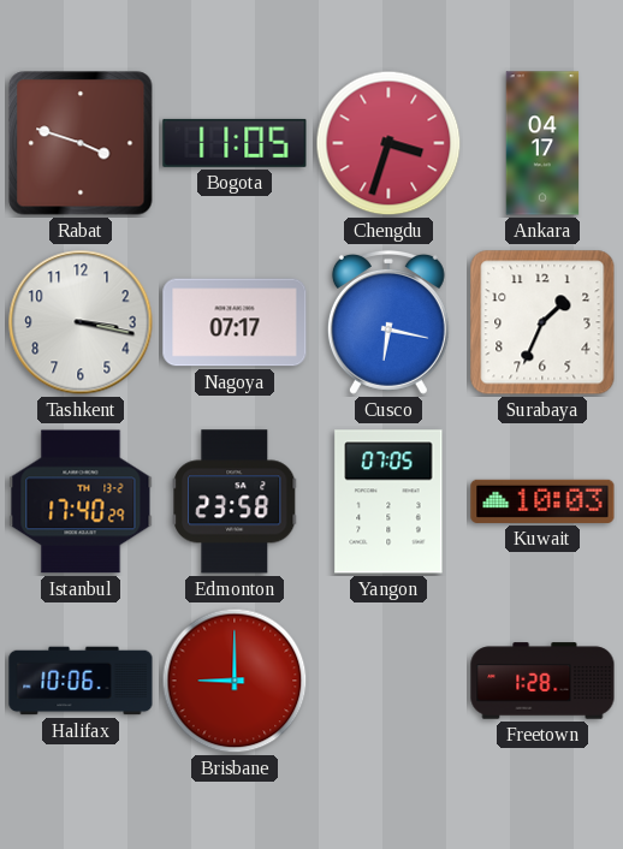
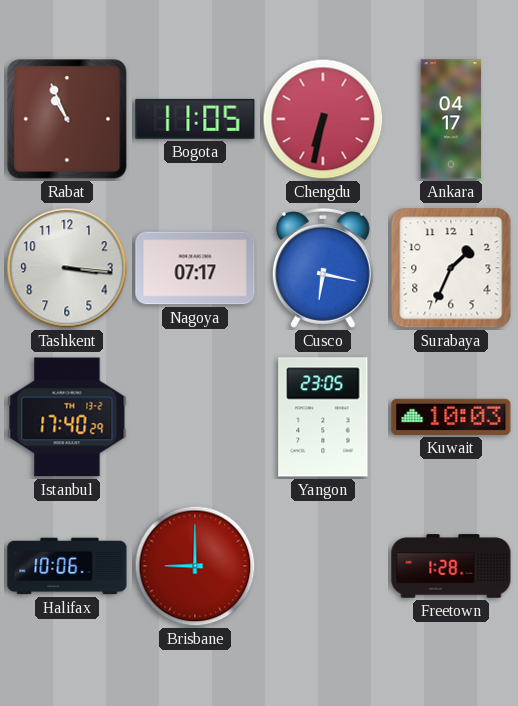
Rabat: 3:48 -> 10:56 (67, 119)
Chengdu: 3:33 -> 6:32 (323, 119)
Tashkent: 3:17 -> 3:16 (67, 268)
Edmonton: 23:58 -> none (236, 501)
Yangon: 07:05 -> 23:05 (323, 417)
